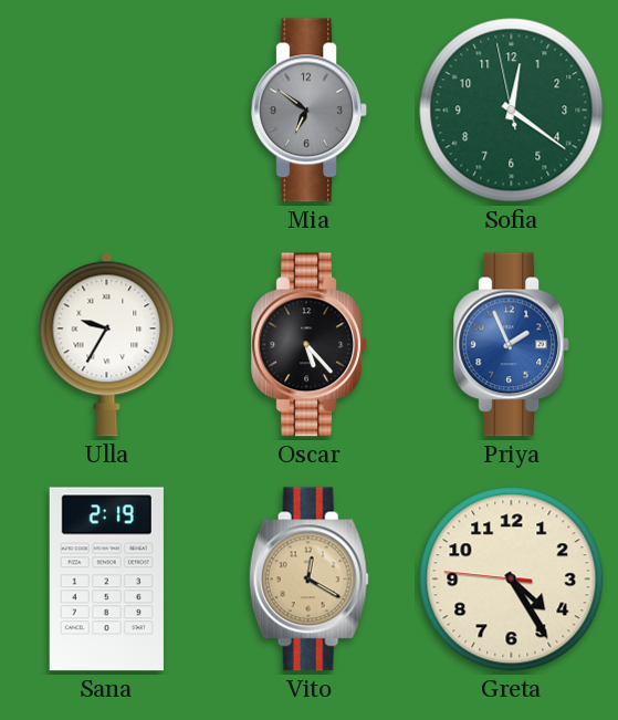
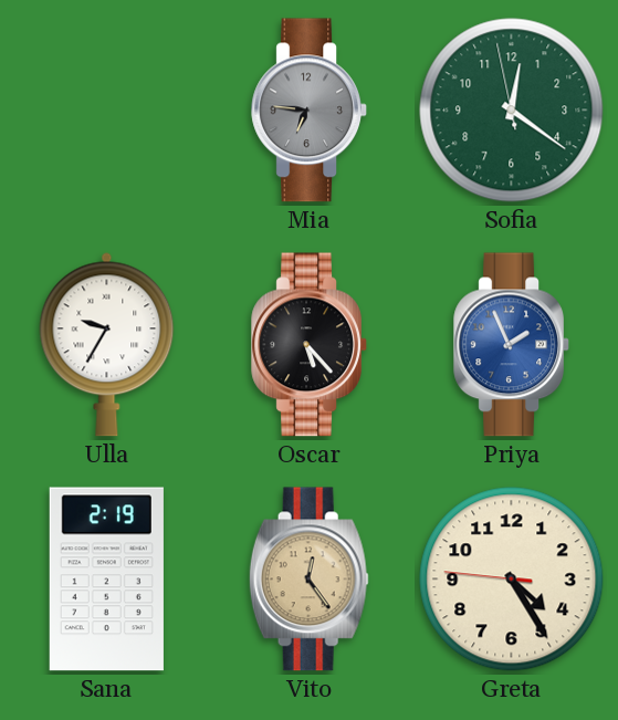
Mia: 6:51 -> 6:46 (310, 111)
Vito: 12:20 -> 12:24 (308, 580)
